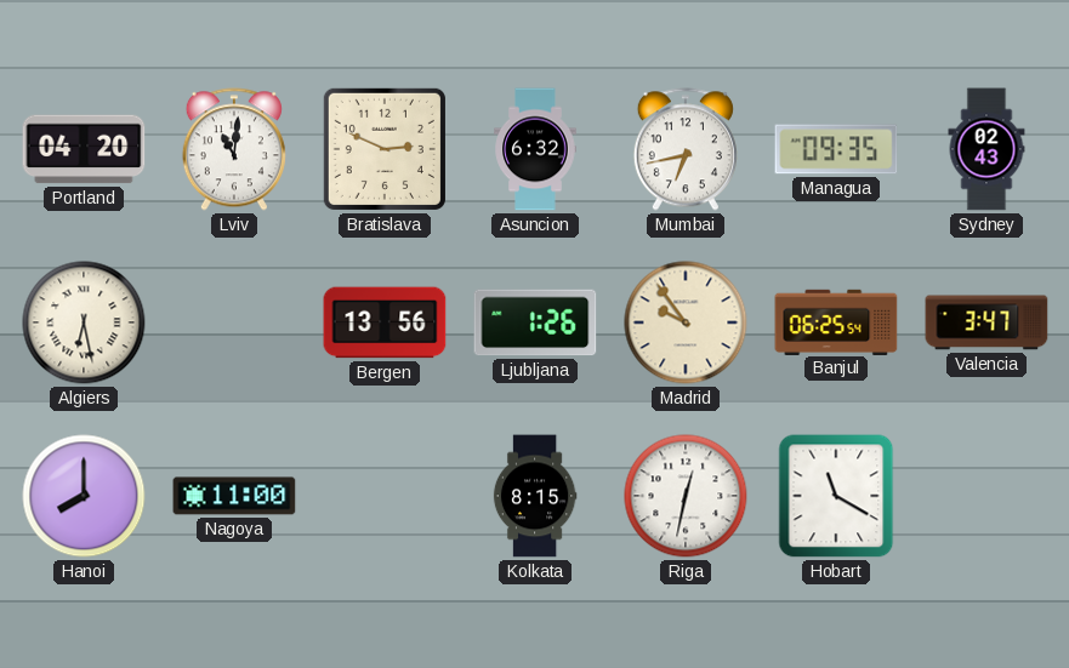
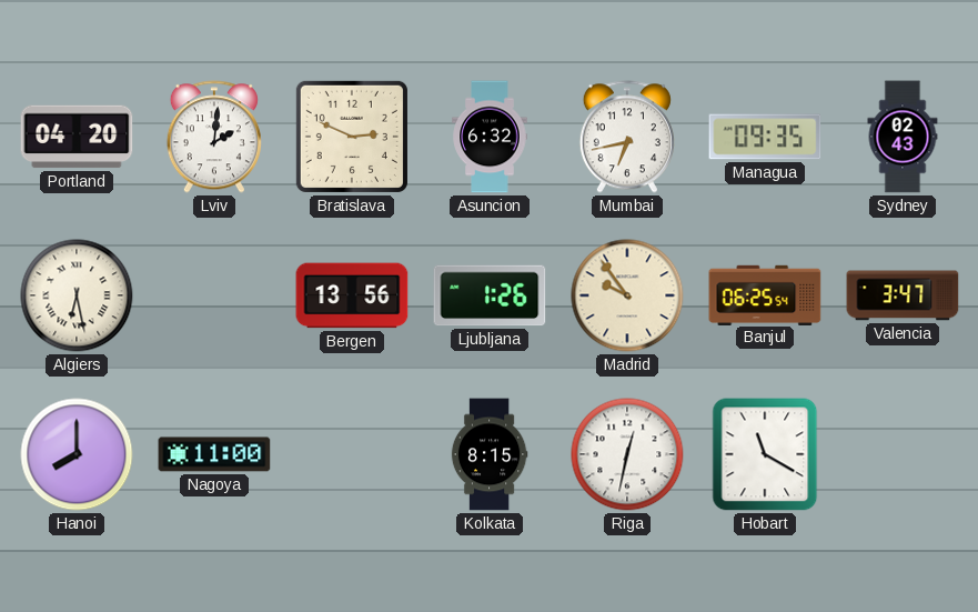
Lviv: 11:01 -> 2:01 (214, 137)
